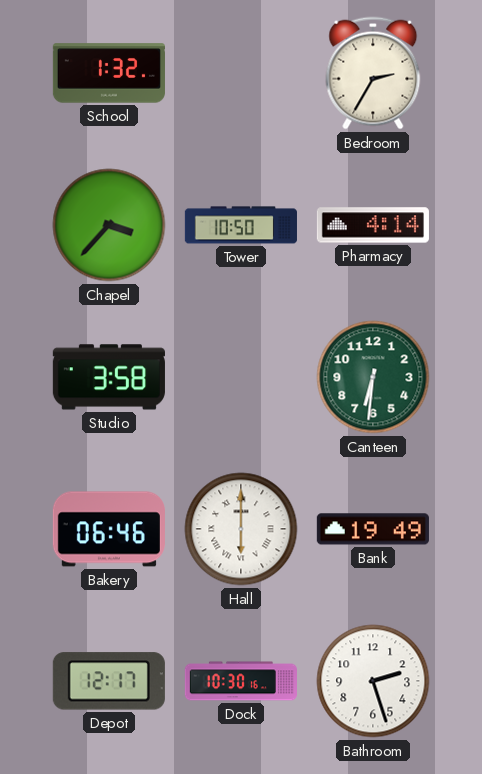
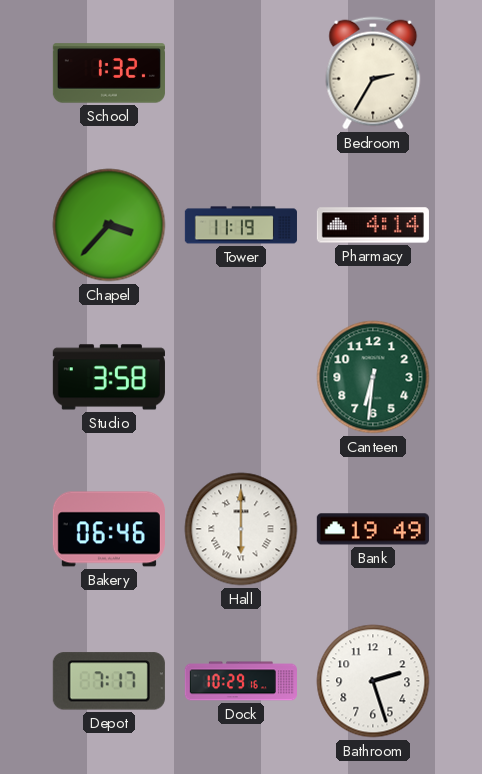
Tower: 10:50 -> 11:19 (241, 225)
Depot: 12:17 -> 7:17 (109, 681)
Dock: 10:30 -> 10:29 (241, 681)
